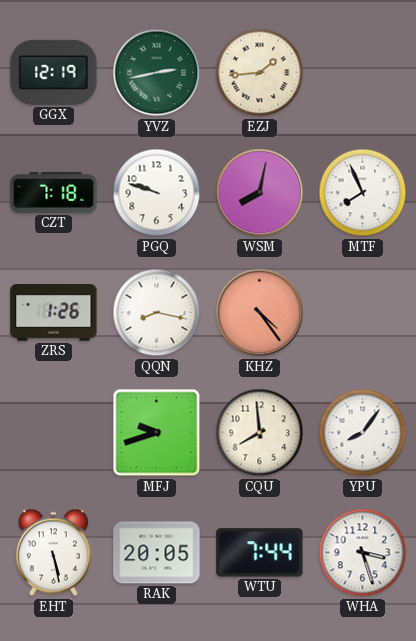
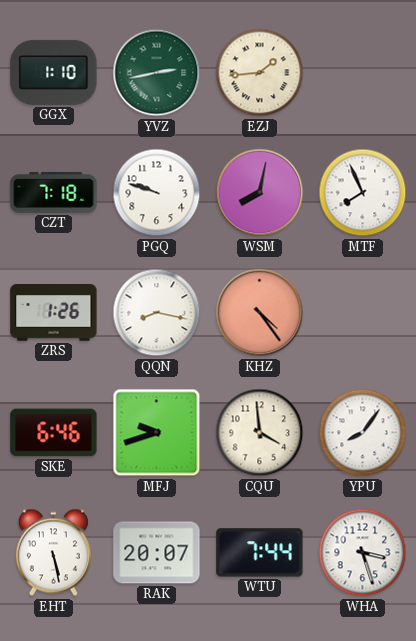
GGX: 12:19 -> 1:10 (54, 72)
SKE: none -> 6:46 (54, 433)
CQU: 7:59 -> 3:59 (260, 433)
RAK: 20:05 -> 20:07 (157, 553)
